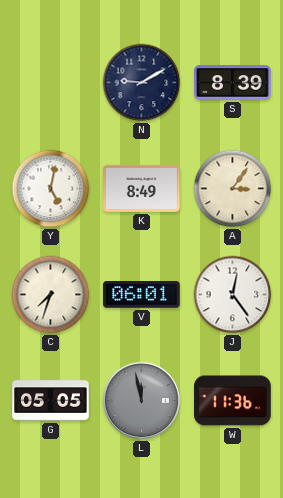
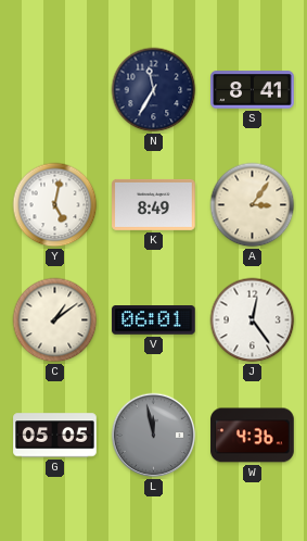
N: 9:10 -> 11:35 (154, 90)
S: 8:39 -> 8:41 (253, 90)
C: 7:33 -> 1:09 (55, 320)
W: 11:36 -> 4:36 (253, 436)
